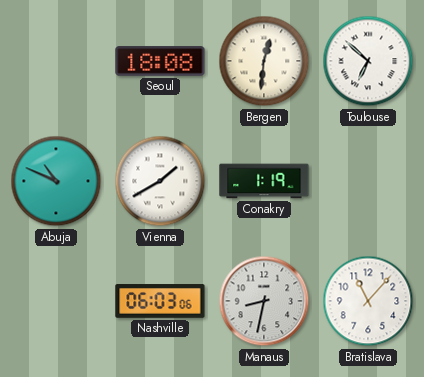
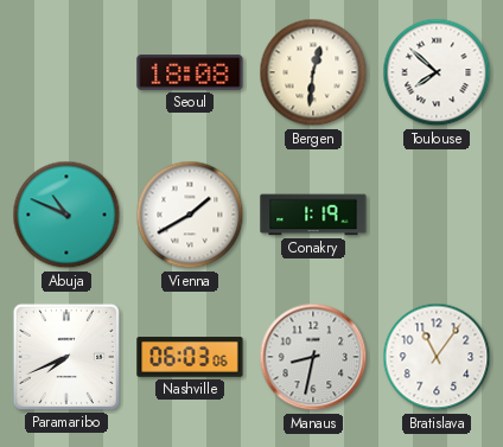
Toulouse: 6:52 -> 7:52 (437, 72)
Paramaribo: none -> 7:41 (66, 357)
Bratislava: 11:07 -> 11:06 (437, 357)
